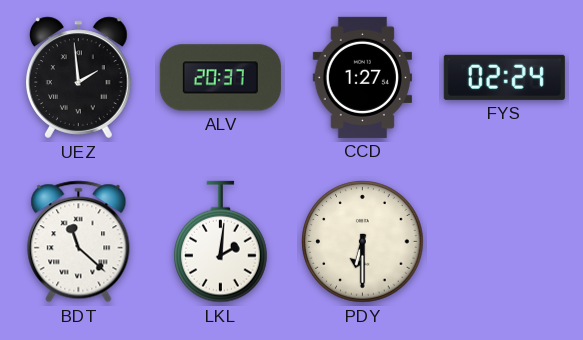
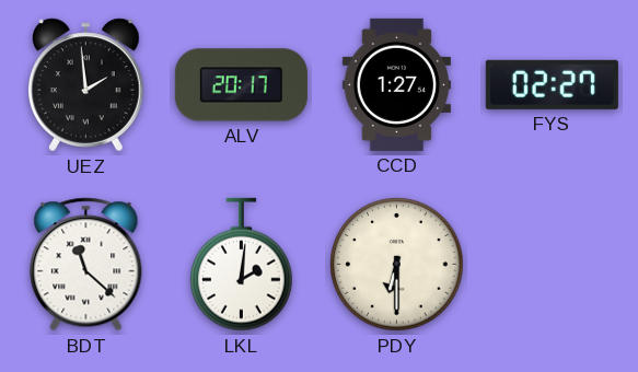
ALV: 20:37 -> 20:17 (241, 85)
FYS: 02:24 -> 02:27 (552, 84)
